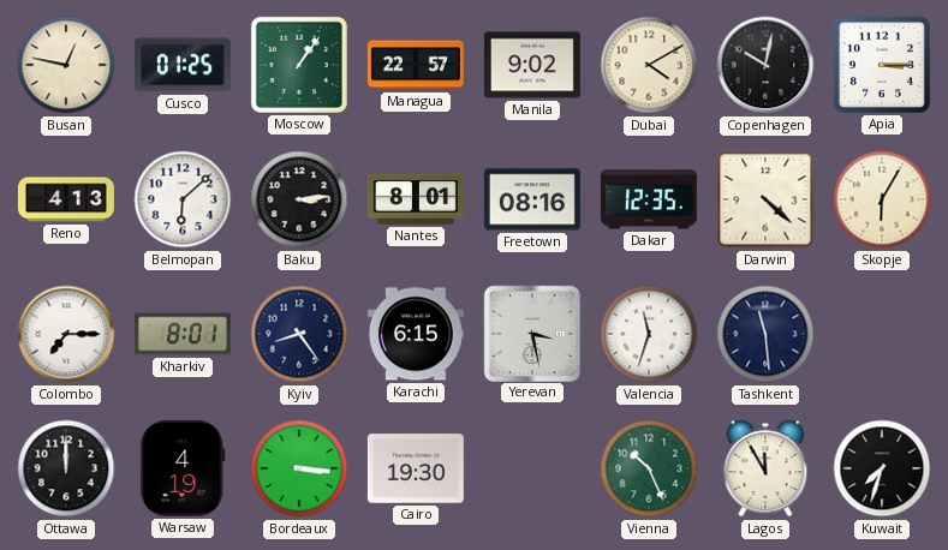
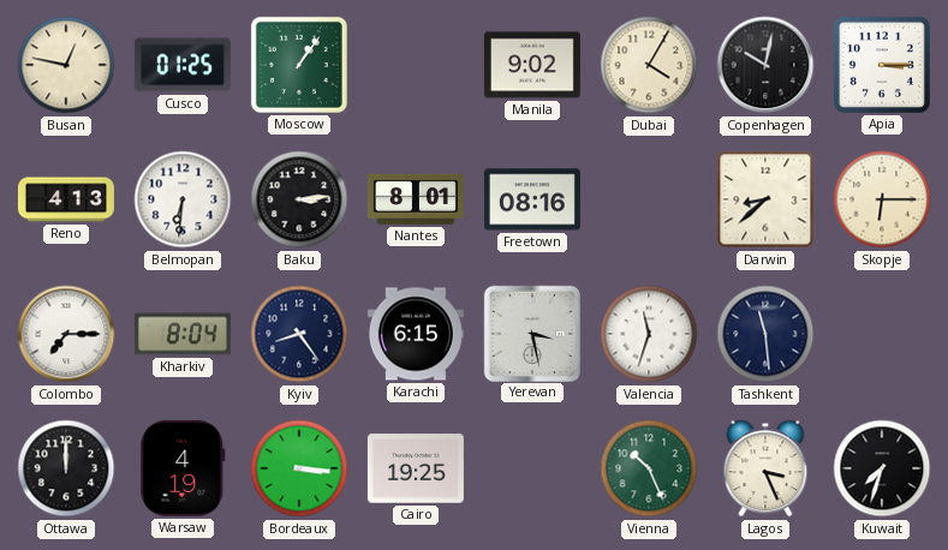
Managua: 22:57 -> none (416, 65)
Dubai: 4:10 -> 4:05 (649, 65)
Belmopan: 6:08 -> 6:31 (183, 199)
Dakar: 12:35 -> none (649, 199)
Darwin: 4:22 -> 8:38 (765, 199)
Skopje: 6:05 -> 6:15 (882, 199)
Kharkiv: 8:01 -> 8:04 (183, 334)
Cairo: 19:30 -> 19:25 (416, 468)
Lagos: 11:55 -> 3:26 (765, 468)
